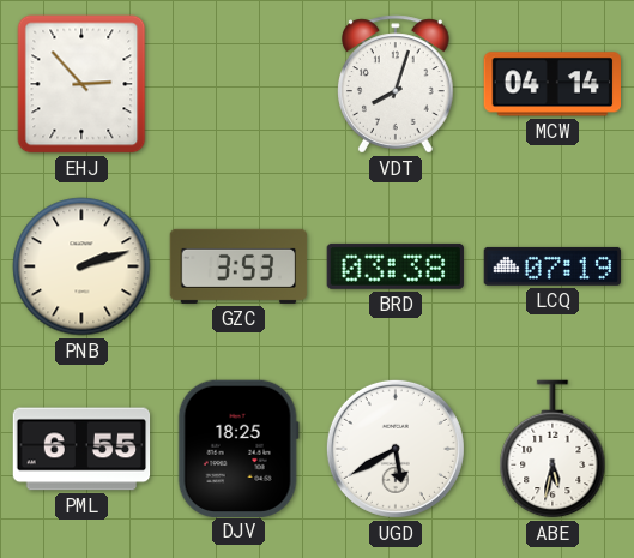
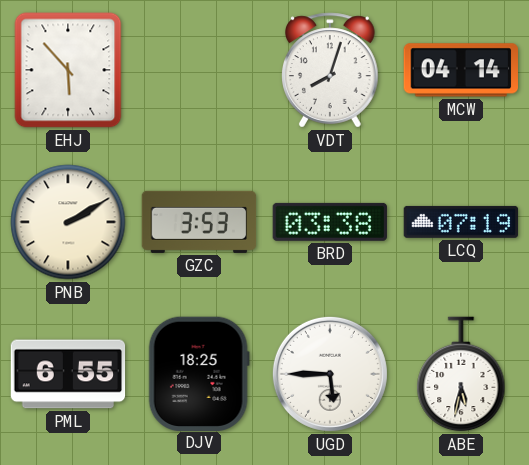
EHJ: 2:53 -> 5:53 (68, 70)
PNB: 2:12 -> 2:10 (68, 222)
UGD: 5:40 -> 5:45 (330, 374)
